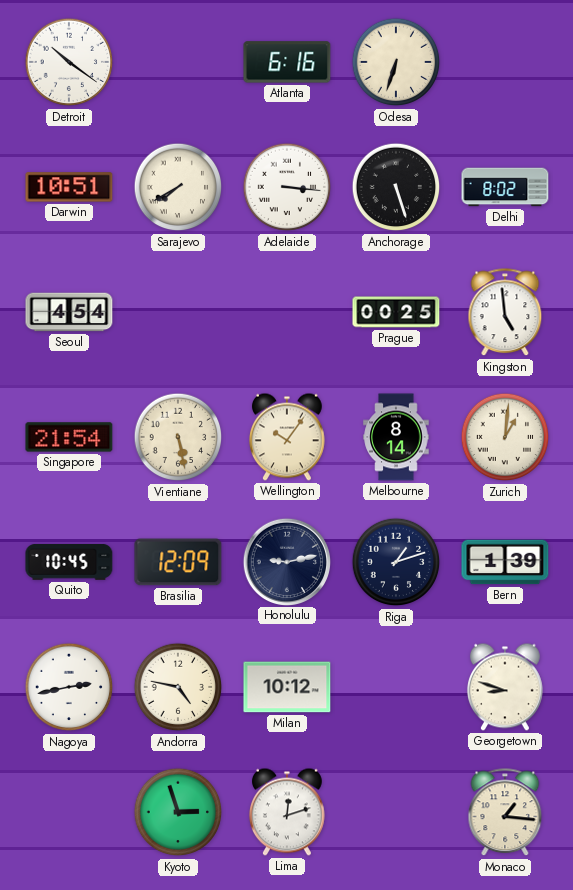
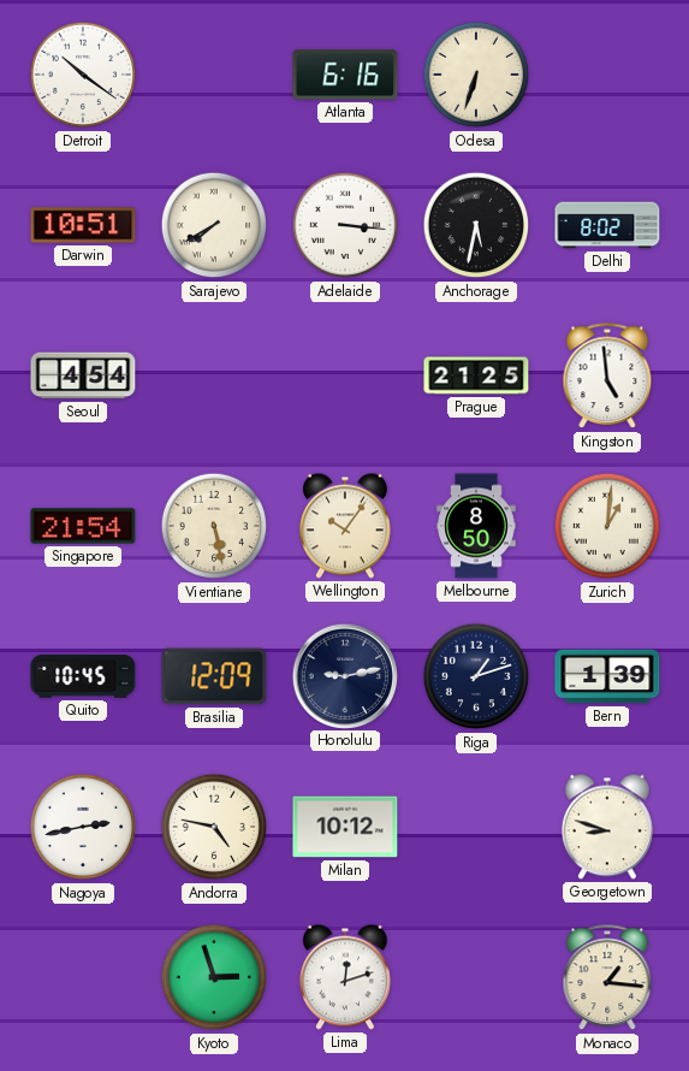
Anchorage: 5:27 -> 5:32 (476, 225)
Prague: 00:25 -> 21:25 (476, 375)
Melbourne: 8:14 -> 8:50 (476, 526)
